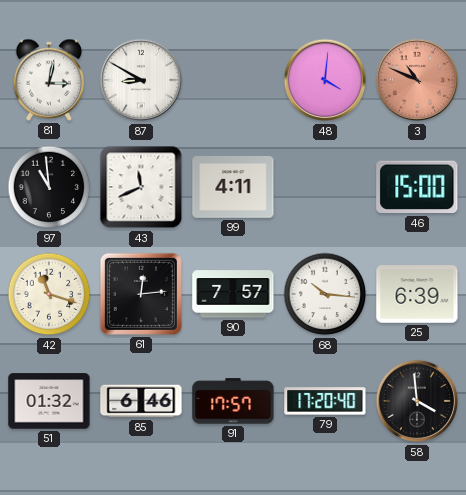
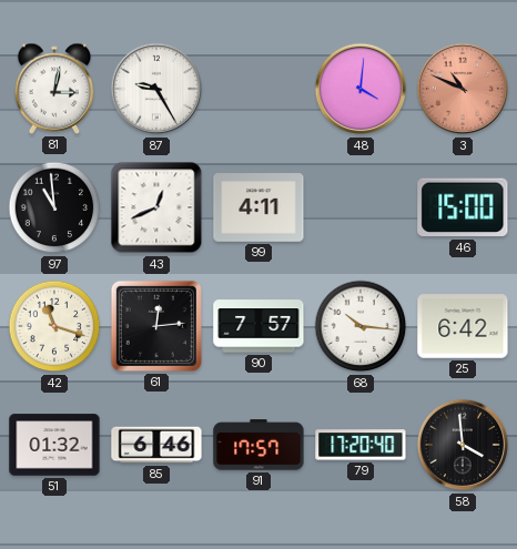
87: 8:50 -> 9:25 (156, 89)
43: 11:41 -> 12:41 (156, 207)
25: 6:39 -> 6:42 (463, 326)
